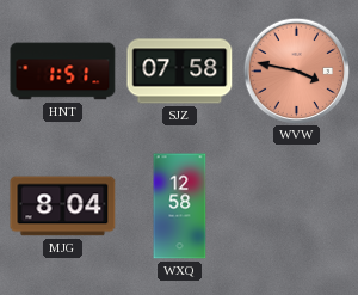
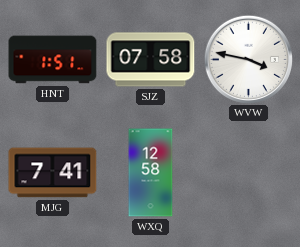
WVW dial: salmon -> white (248, 59)
MJG: 8:04 -> 7:41 (53, 173)
